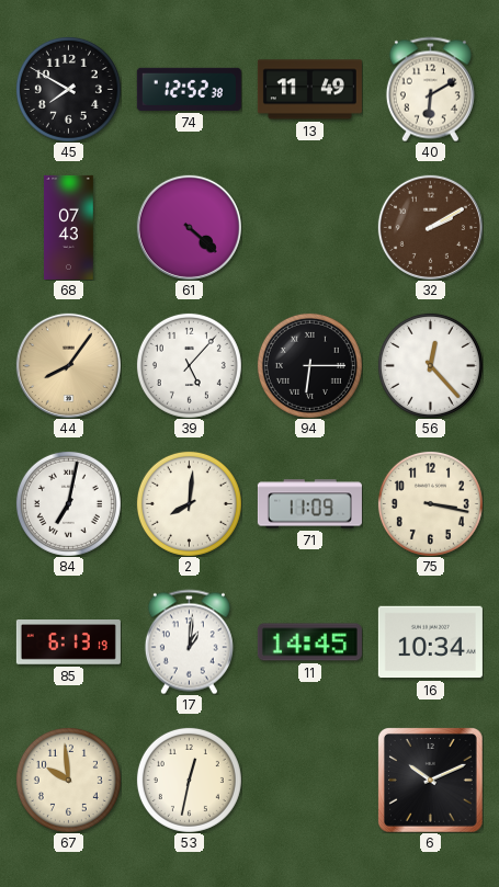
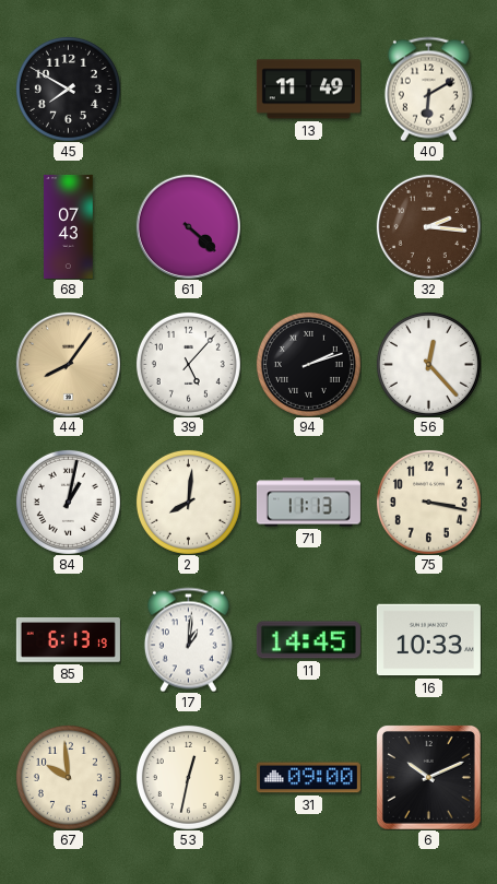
74: 12:52 -> none (189, 89)
32: 2:10 -> 2:16 (428, 226)
94: 6:15 -> 2:12 (308, 364)
84: 7:02 -> 1:02 (68, 502)
71: 11:09 -> 11:13 (308, 503)
16: 10:34 -> 10:33 (428, 640)
31: none -> 09:00 (308, 778)
